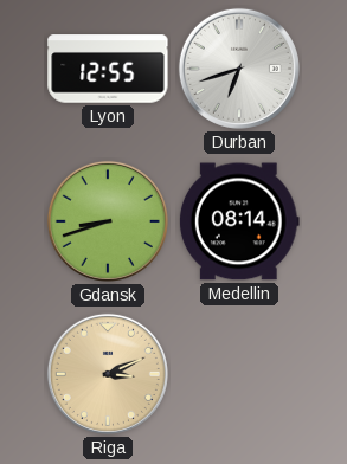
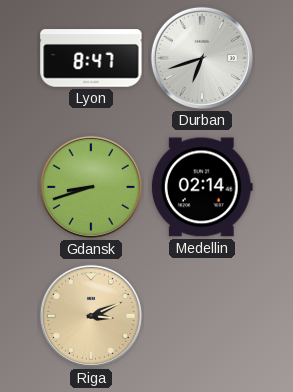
Lyon: 12:55 -> 8:47 (91, 58)
Medellin: 08:14 -> 02:14 (202, 187)
